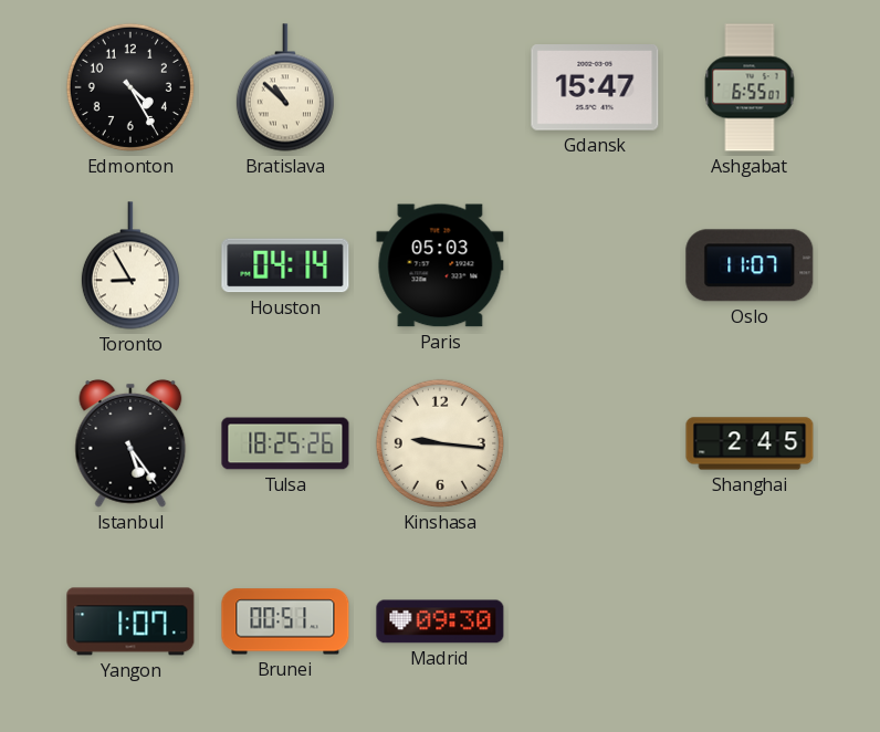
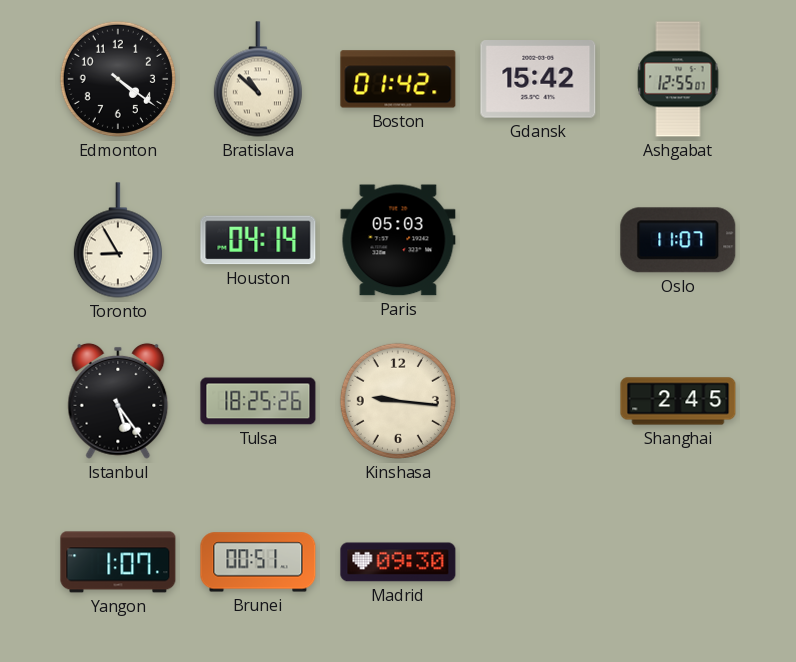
Edmonton: 4:25 -> 4:21 (118, 79)
Boston: none -> 01:42 (398, 79)
Gdansk: 15:47 -> 15:42 (538, 79)
Ashgabat: 6:55 -> 12:55 (678, 79)
